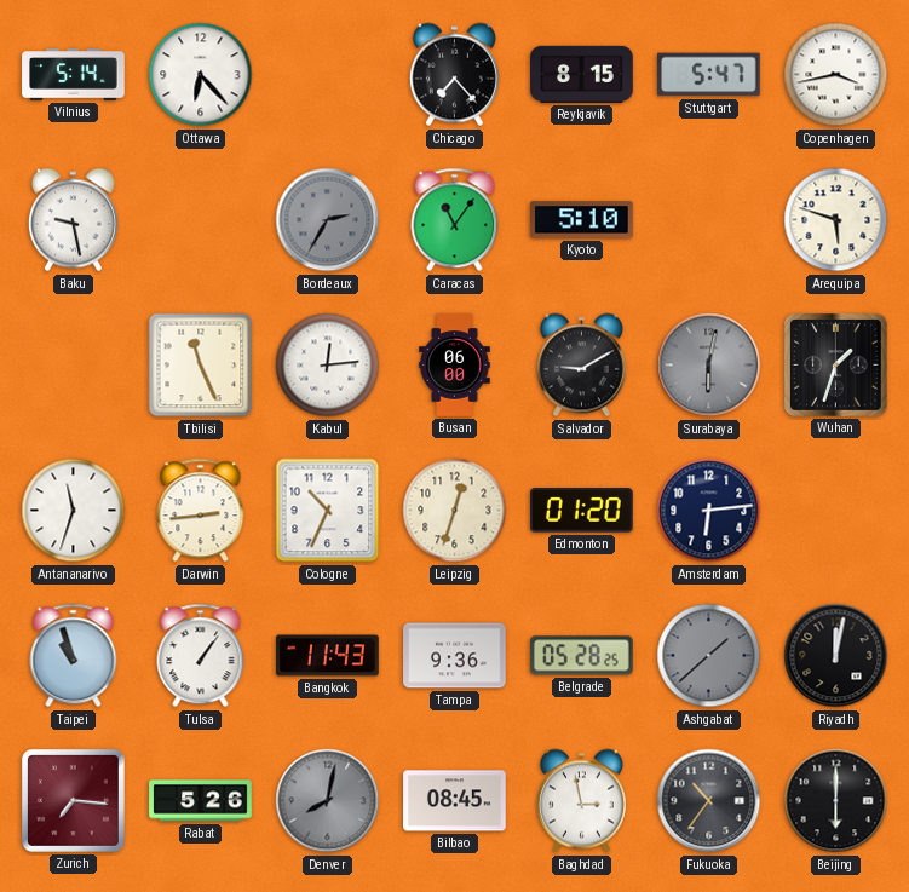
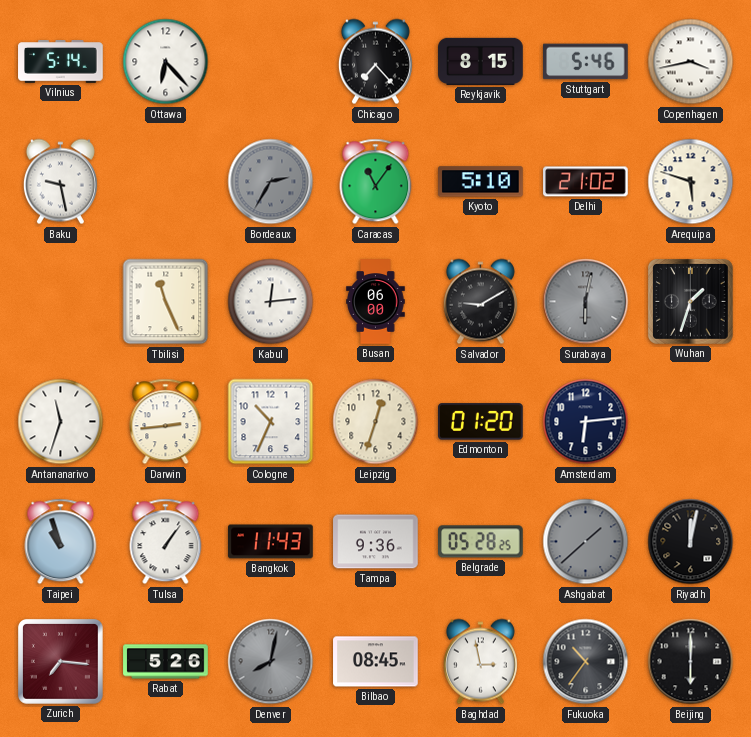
Stuttgart: 5:47 -> 5:46 (586, 62)
Delhi: none -> 21:02 (586, 182)
